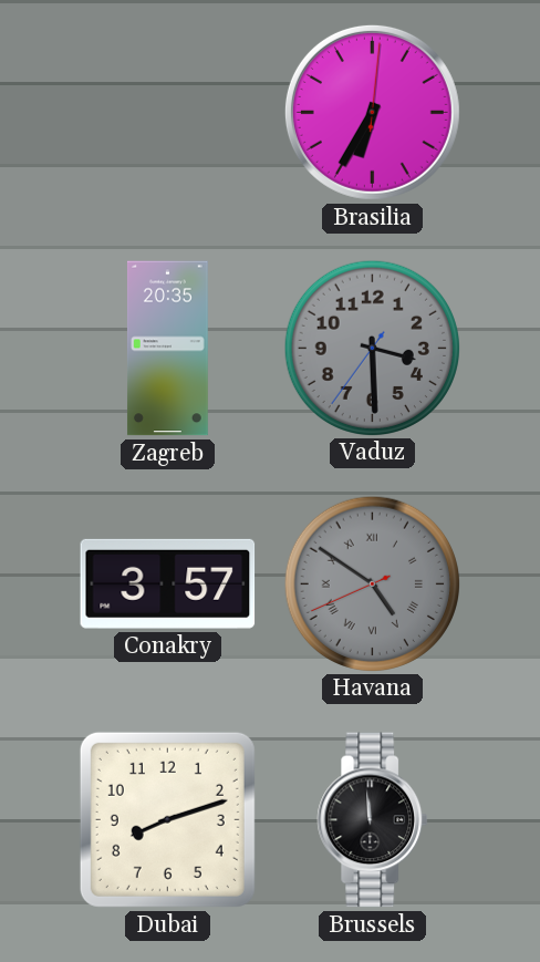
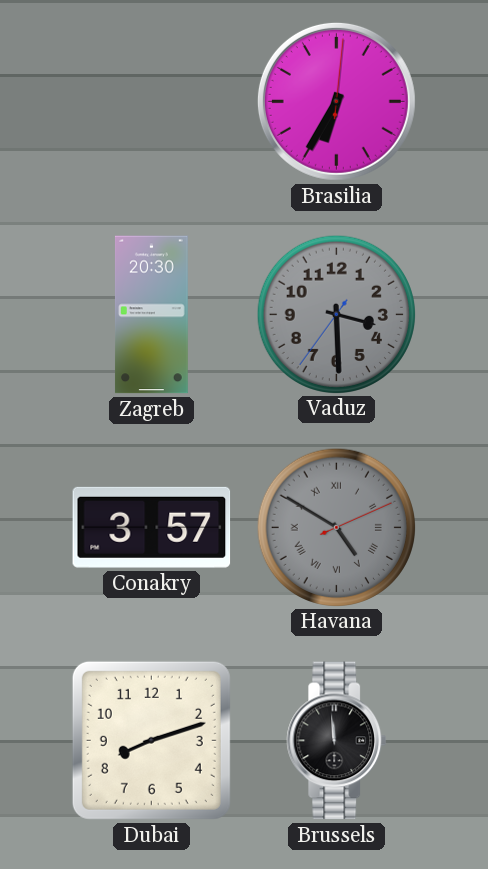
Zagreb: 20:35 -> 20:30 (151, 315)
Havana: 4:50:41 -> 4:50:11 (336, 527)
